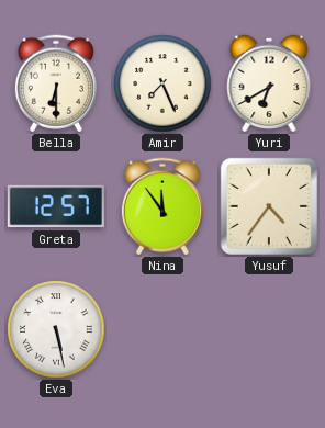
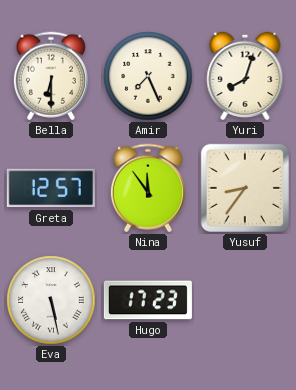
Yuri: 6:40 -> 8:03 (245, 76)
Yusuf: 4:36 -> 8:36 (245, 188)
Hugo: none -> 17:23 (148, 300)
